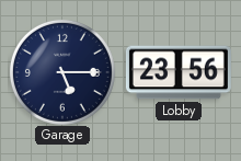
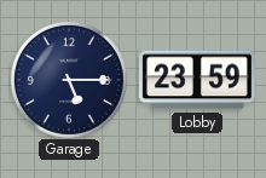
Lobby: 23:56 -> 23:59 (197, 80)
